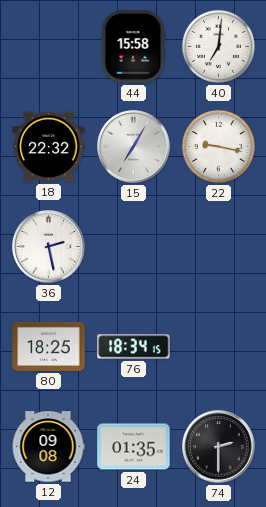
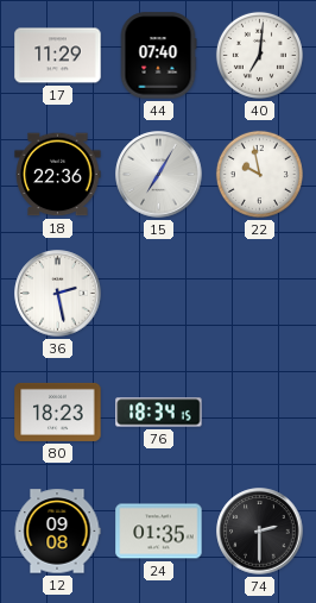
17: none -> 11:29 (58, 56)
44: 15:58 -> 07:40 (158, 56)
18: 22:32 -> 22:36 (58, 175)
22: 9:17 -> 9:58 (259, 174)
80: 18:25 -> 18:23 (58, 412)
